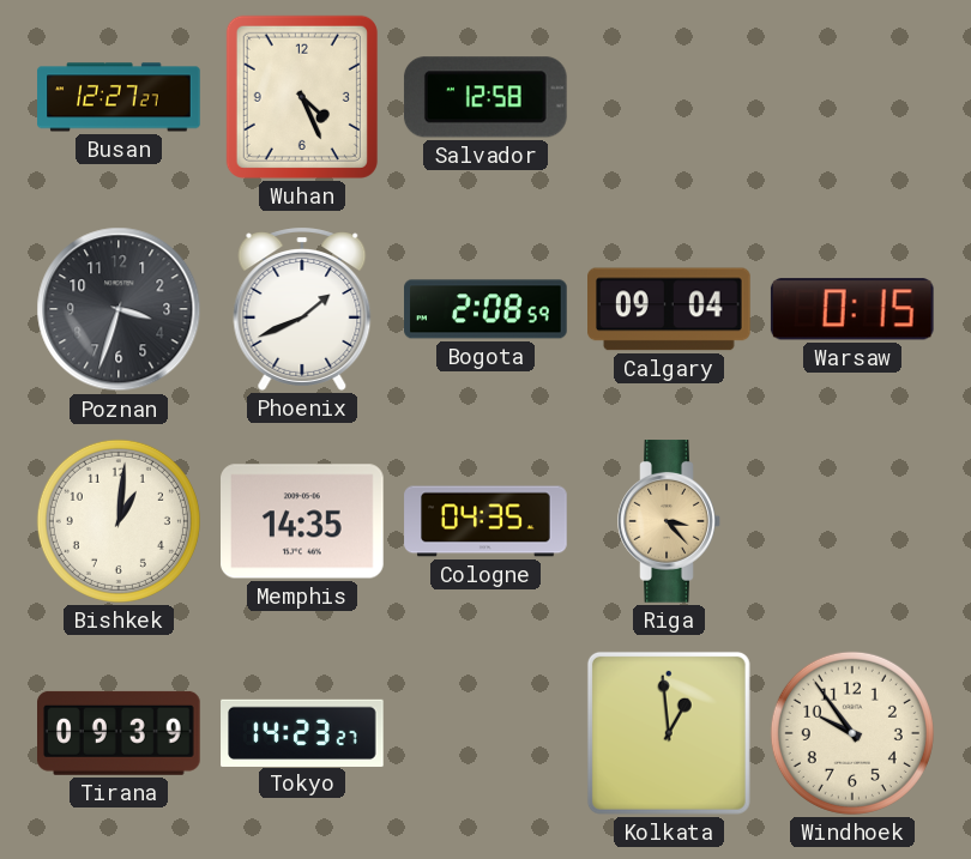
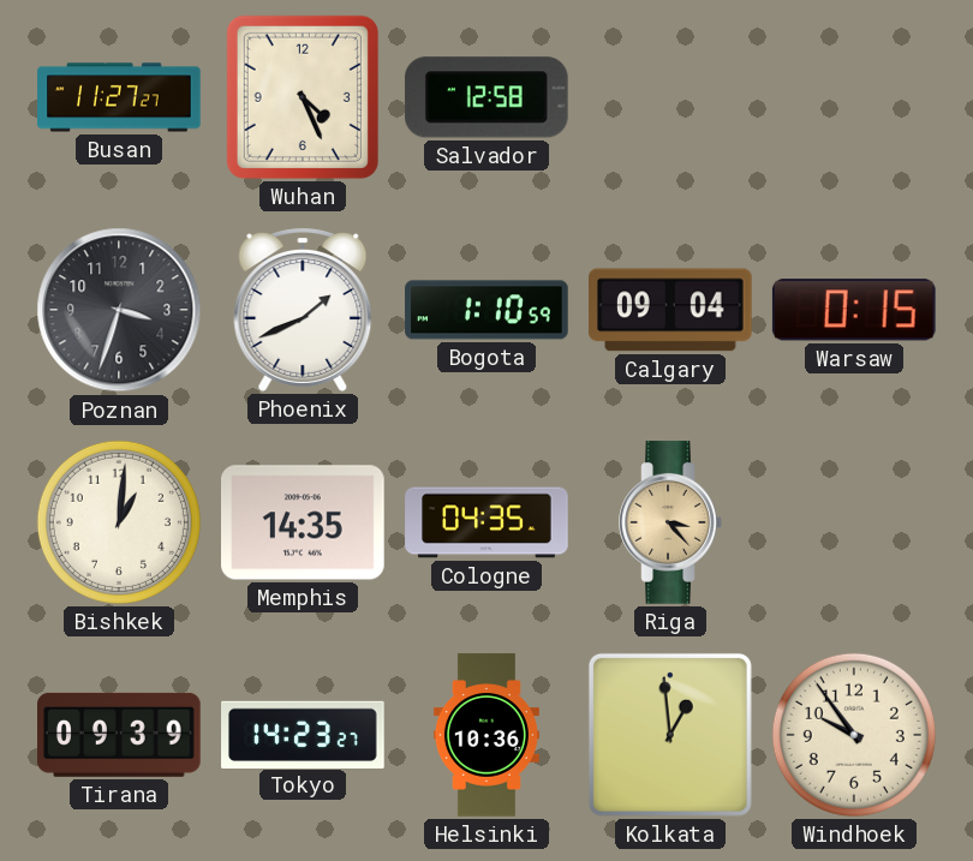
Busan: 12:27 -> 11:27 (119, 97)
Bogota: 2:08 -> 1:10 (486, 310)
Helsinki: none -> 10:36 (486, 735)
